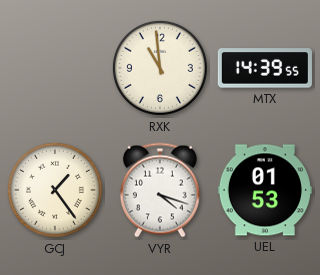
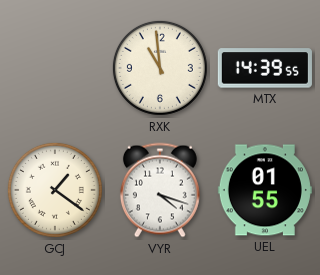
GCJ: 1:24 -> 1:21 (55, 190)
UEL: 01:53 -> 01:55 (265, 190)
